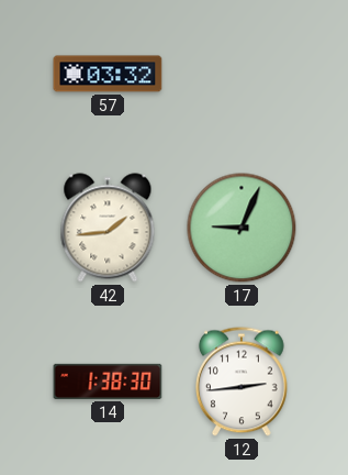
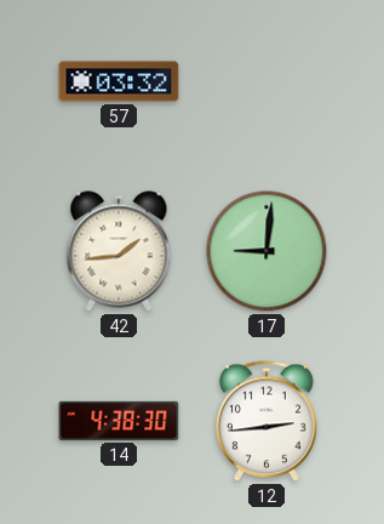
17: 9:04 -> 9:01 (266, 251)
14: 1:38 -> 4:38 (119, 421)
